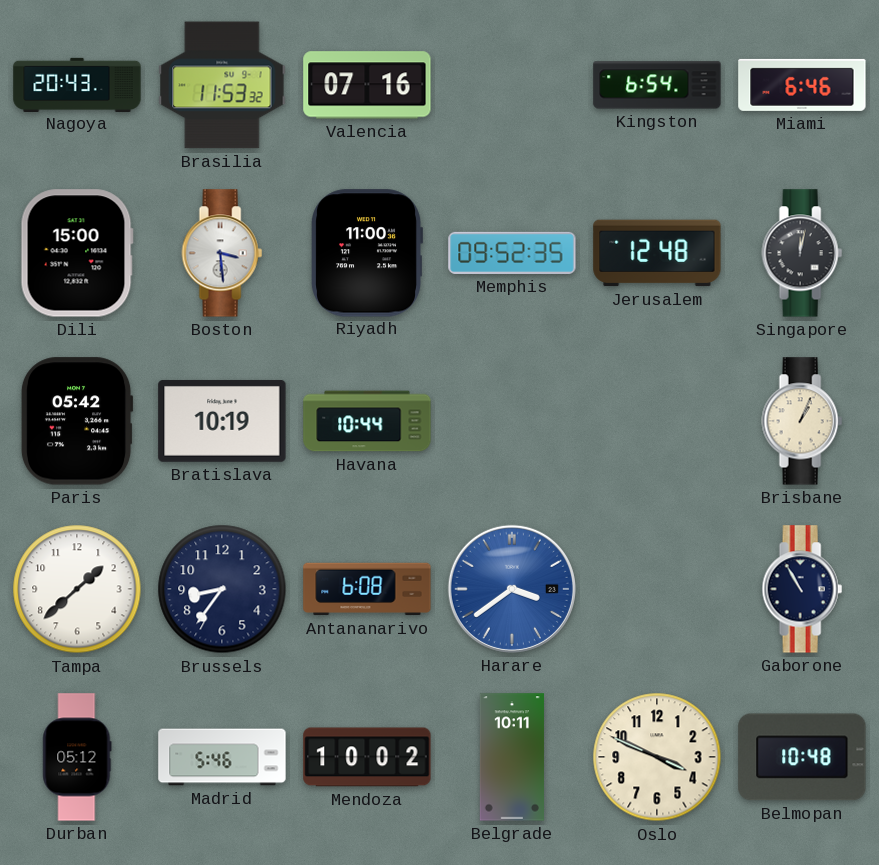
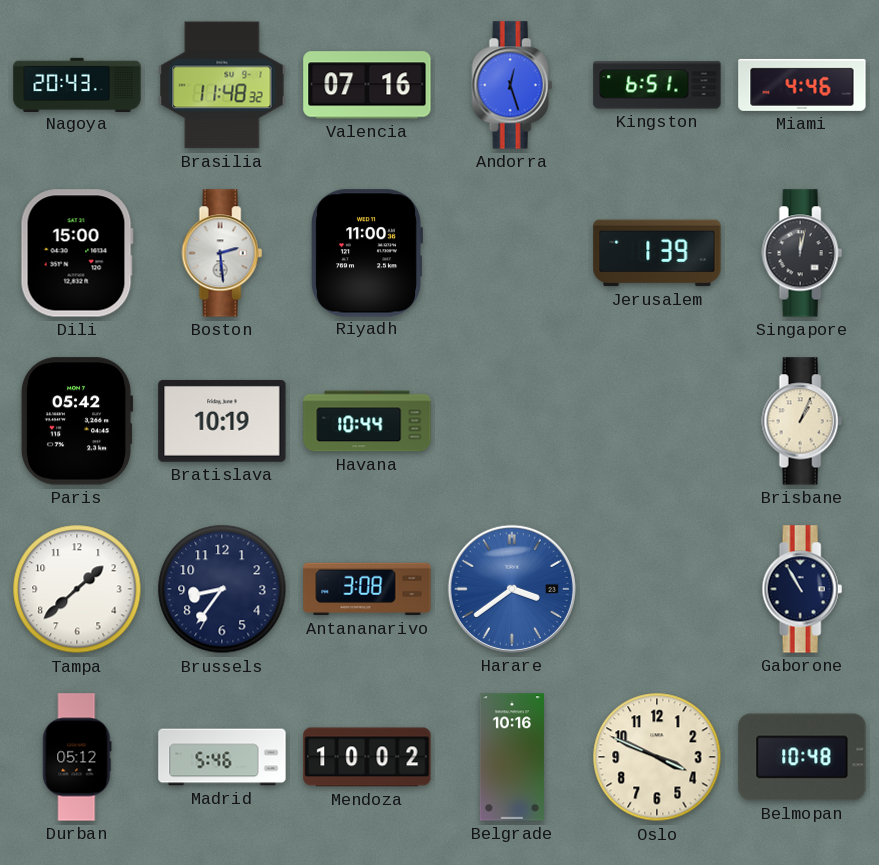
Brasilia: 11:53 -> 11:48 (222, 85)
Andorra: none -> 12:27 (512, 85)
Kingston: 6:54 -> 6:51 (657, 85)
Miami: 6:46 -> 4:46 (802, 85)
Boston: 3:29 -> 2:29 (222, 253)
Memphis: 09:52 -> none (512, 253)
Jerusalem: 12:48 -> 1:39 (657, 253)
Antananarivo: 6:08 -> 3:08 (367, 589)
Belgrade: 10:11 -> 10:16 (512, 757)
